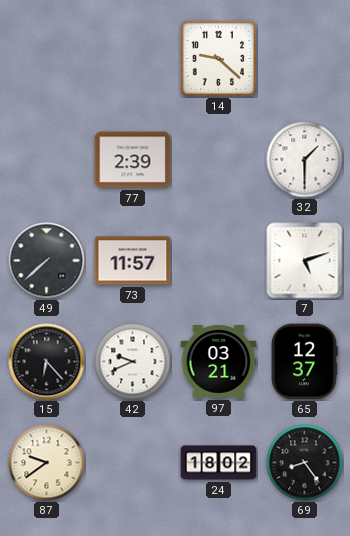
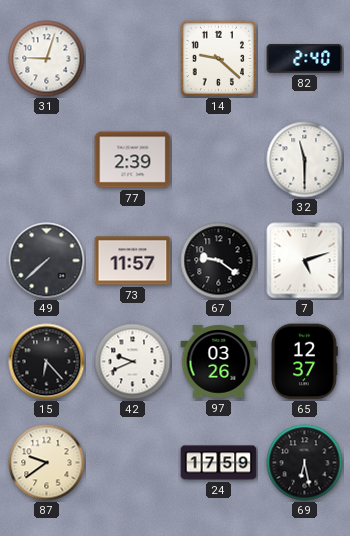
31: none -> 9:03 (47, 59)
82: none -> 2:40 (305, 59)
32: 1:30 -> 11:30 (305, 160)
67: none -> 9:21 (219, 261)
97: 03:21 -> 03:26 (219, 362)
24: 18:02 -> 17:59 (219, 463)
69: 8:24 -> 6:28 (305, 463)
